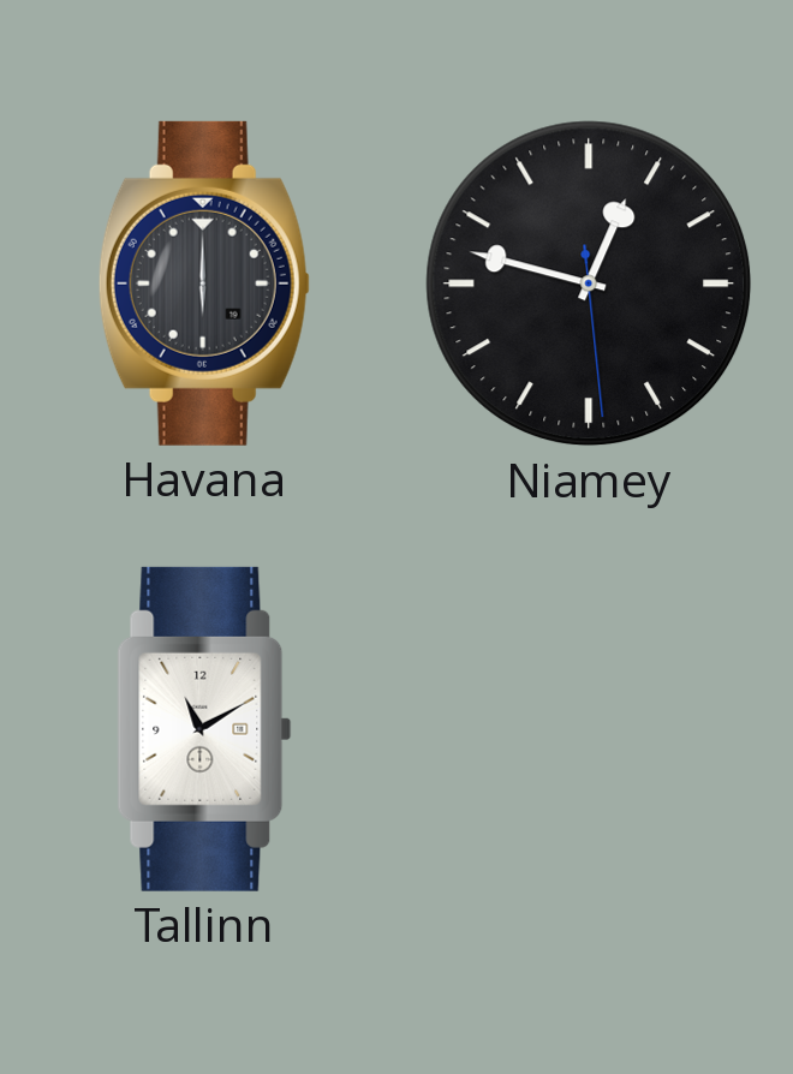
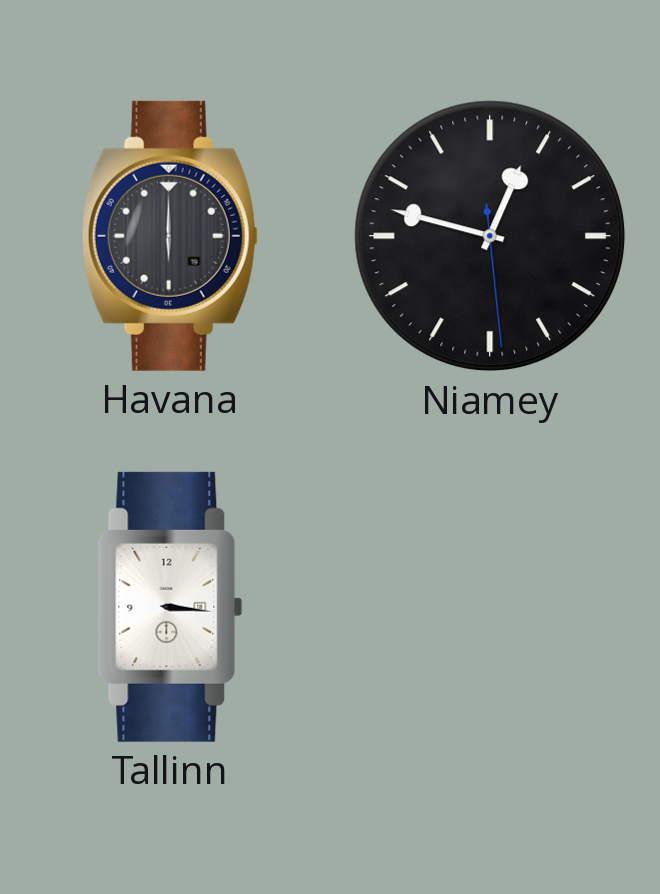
Tallinn: 11:10 -> 3:16 (170, 607)
